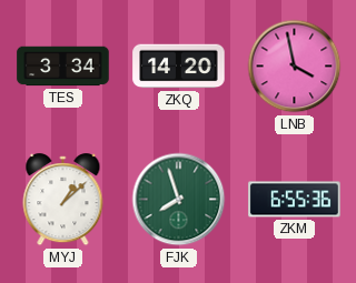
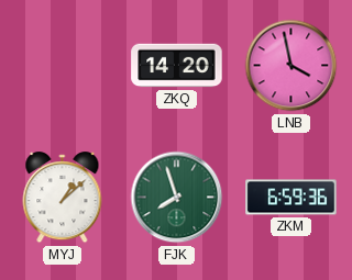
TES: 3:34 -> none (63, 67)
ZKM: 6:55 -> 6:59 (291, 198)
